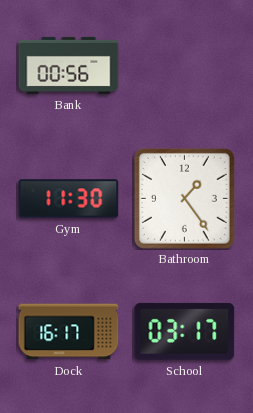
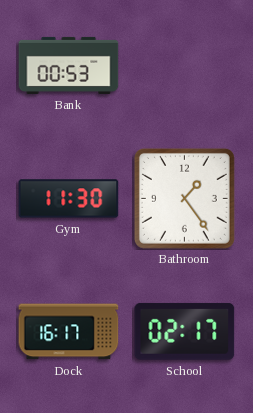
Bank: 00:56 -> 00:53 (69, 65)
School: 03:17 -> 02:17 (185, 331)
